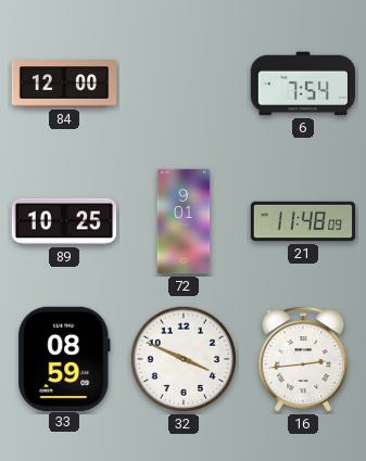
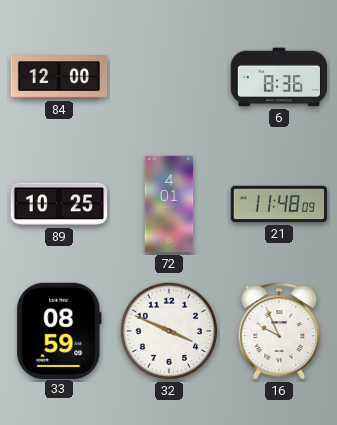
6: 7:54 -> 8:36 (278, 77)
72: 9:01 -> 4:01 (169, 204)
16: 2:44 -> 9:56 (279, 331)
